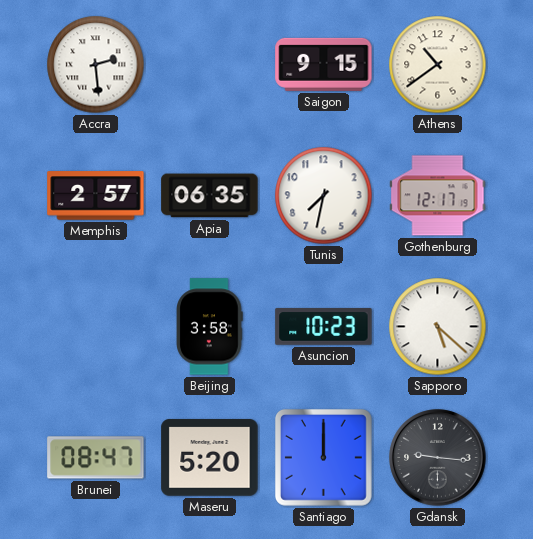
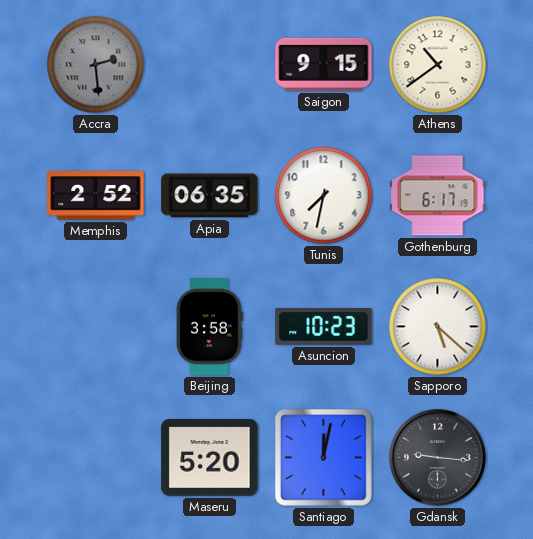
Accra dial: white -> grey (96, 65)
Memphis: 2:57 -> 2:52 (96, 196)
Gothenburg: 12:17 -> 6:17 (438, 196)
Brunei: 08:47 -> none (96, 458)
Santiago: 12:00 -> 12:02 (324, 458)
